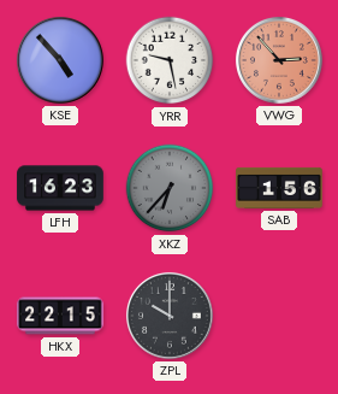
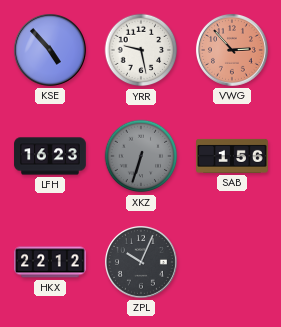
XKZ: 6:37 -> 6:33 (141, 156)
HKX: 22:15 -> 22:12 (50, 262)
ZPL: 10:00 -> 10:04 (141, 262)
